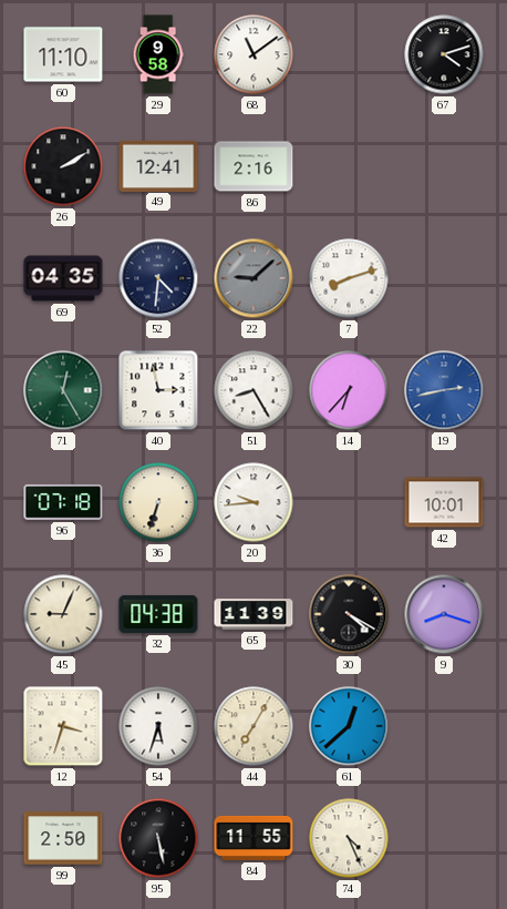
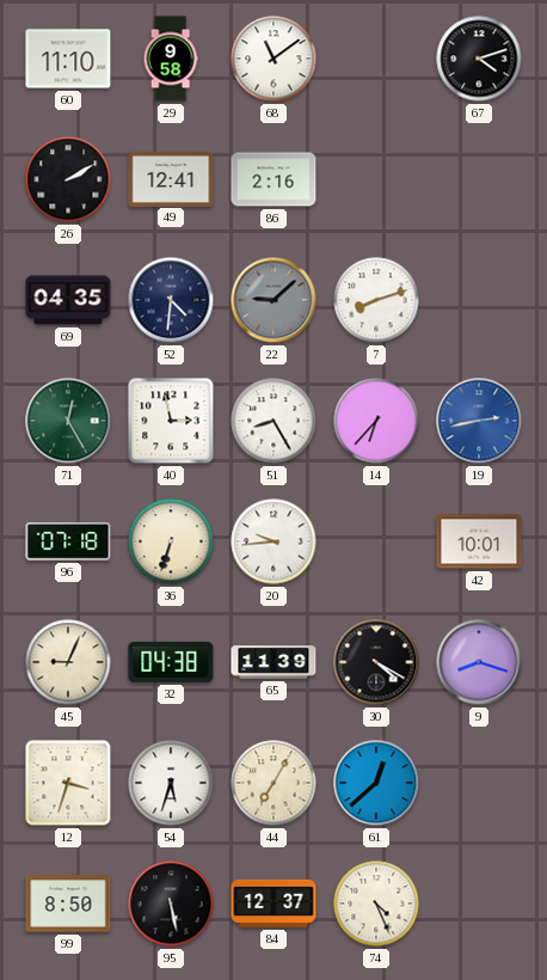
99: 2:50 -> 8:50 (68, 904)
84: 11:55 -> 12:37 (273, 904)
